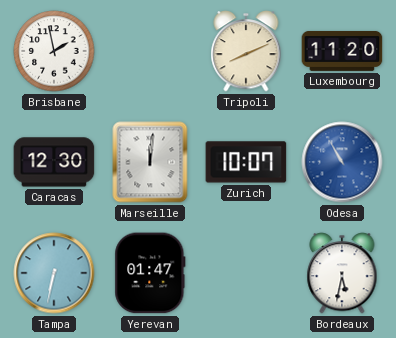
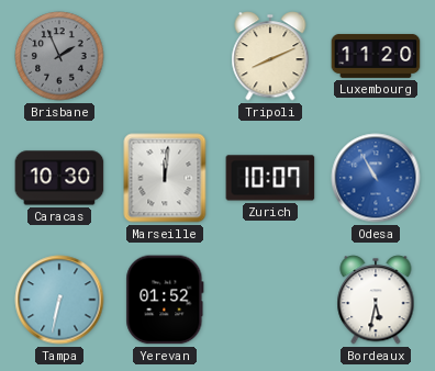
Brisbane: 1:58 -> 1:56 (59, 56)
Brisbane dial: white -> grey (59, 56)
Caracas: 12:30 -> 10:30 (59, 178)
Yerevan: 01:47 -> 01:52 (165, 300)
